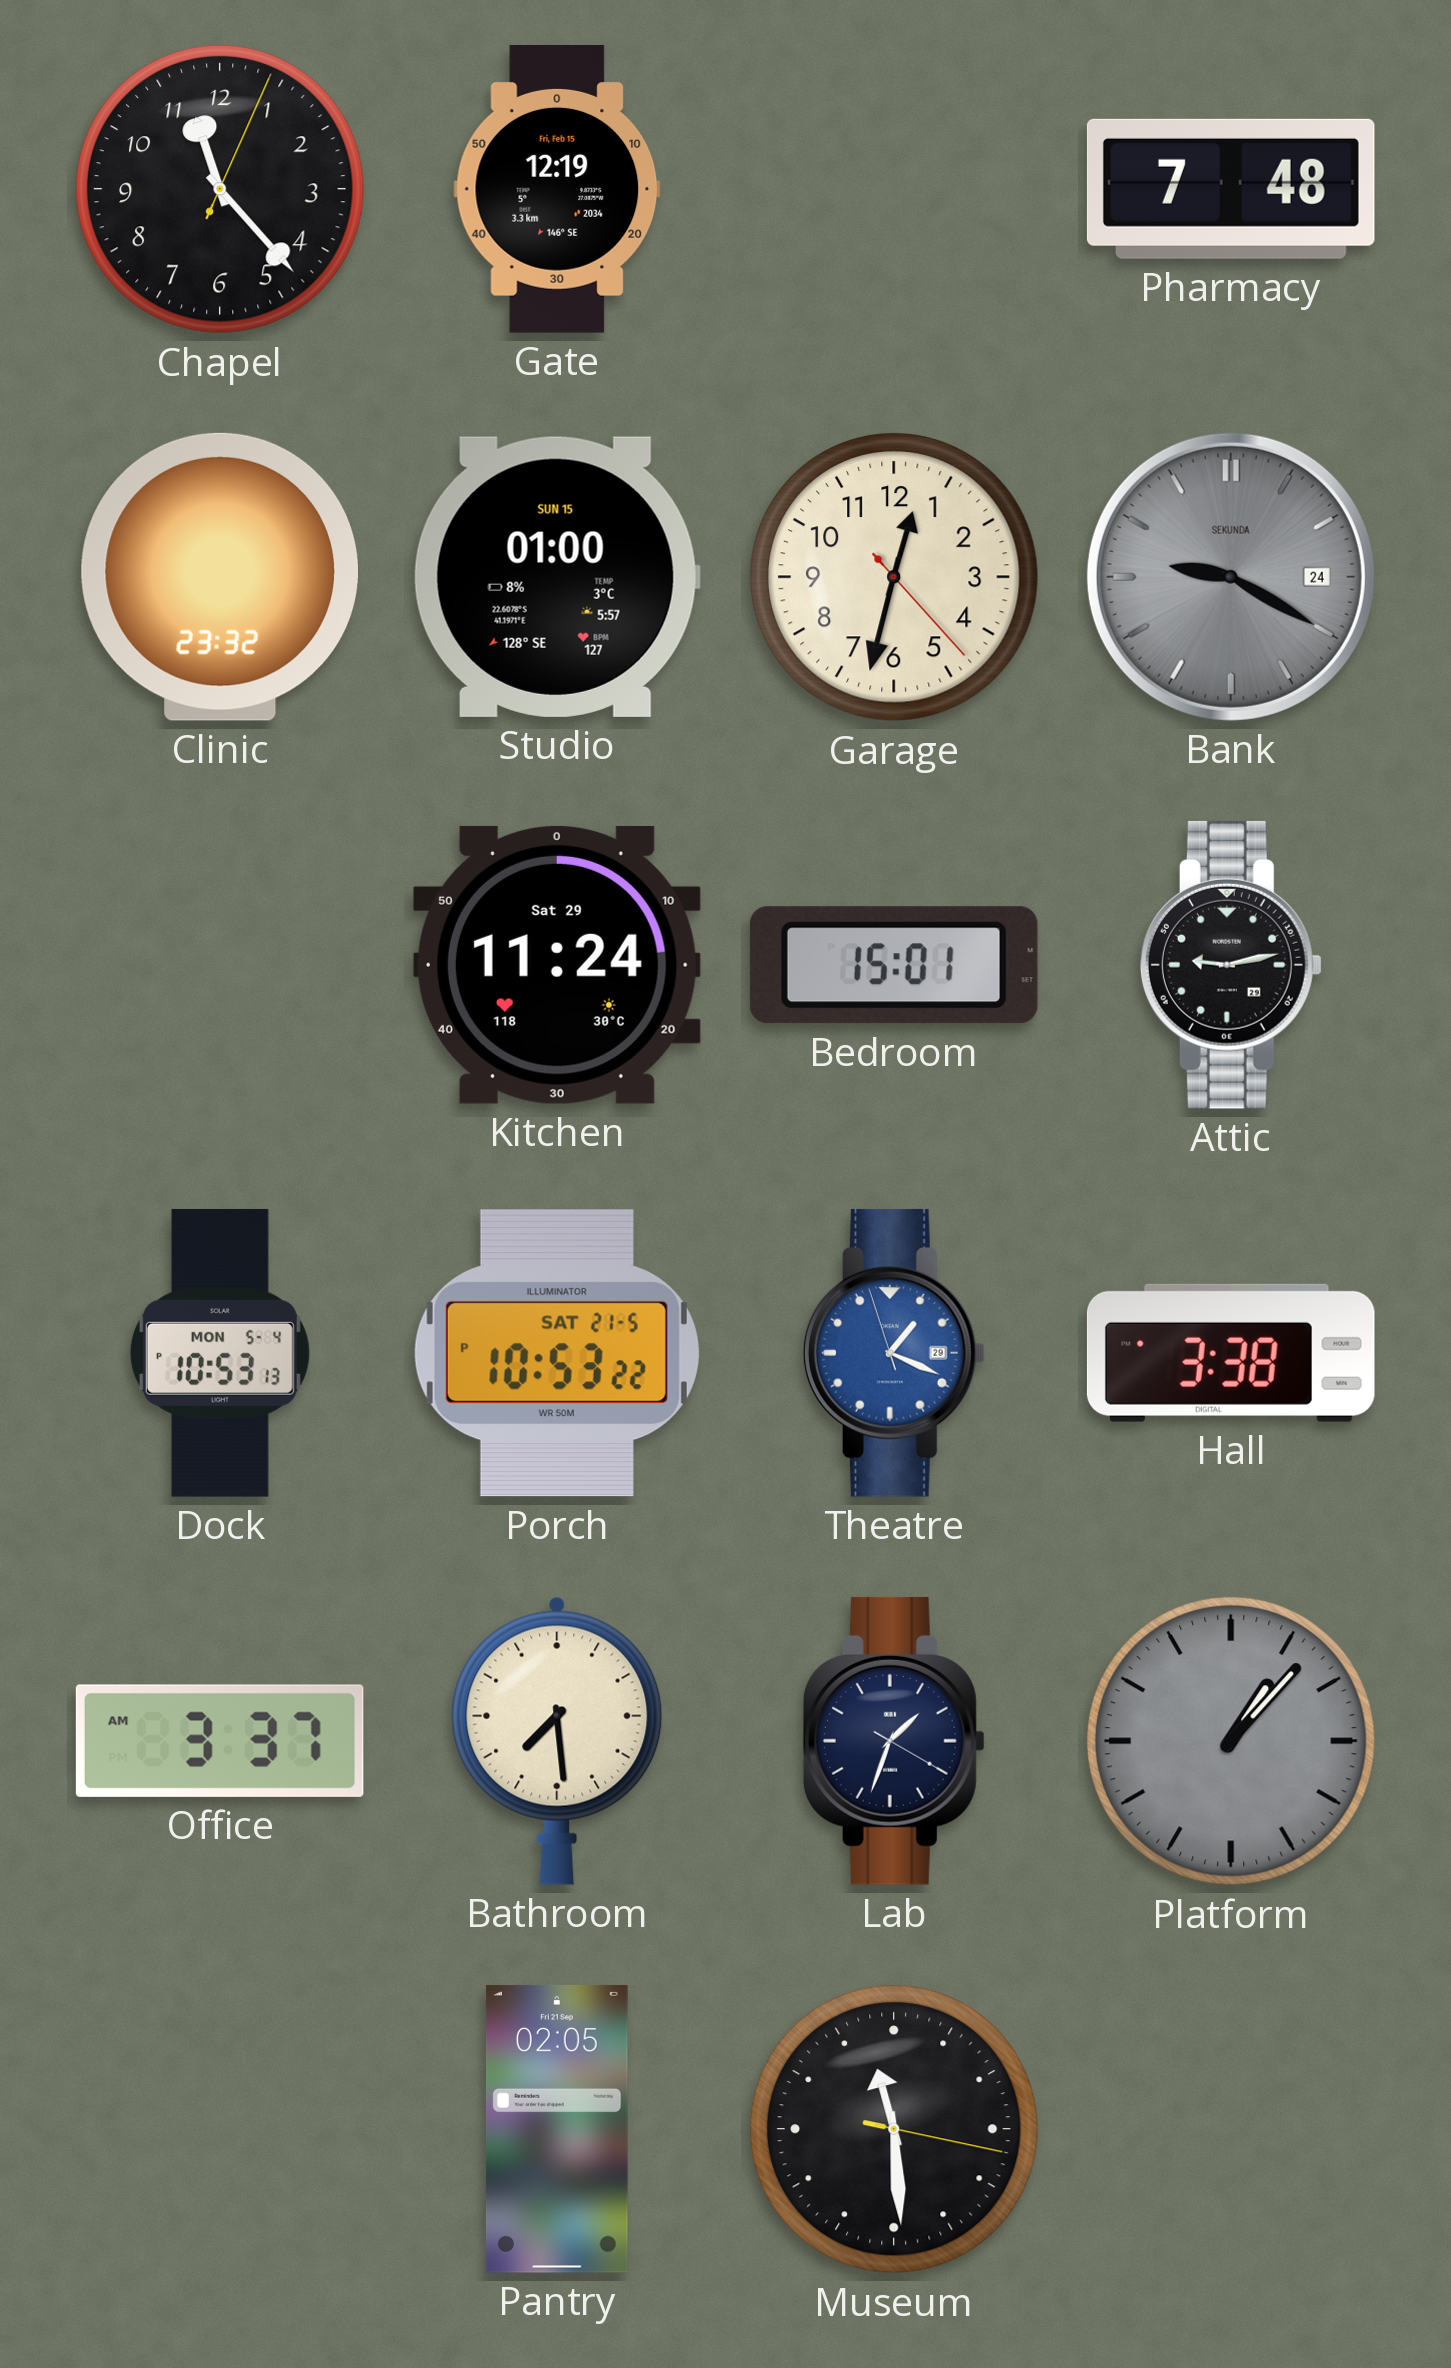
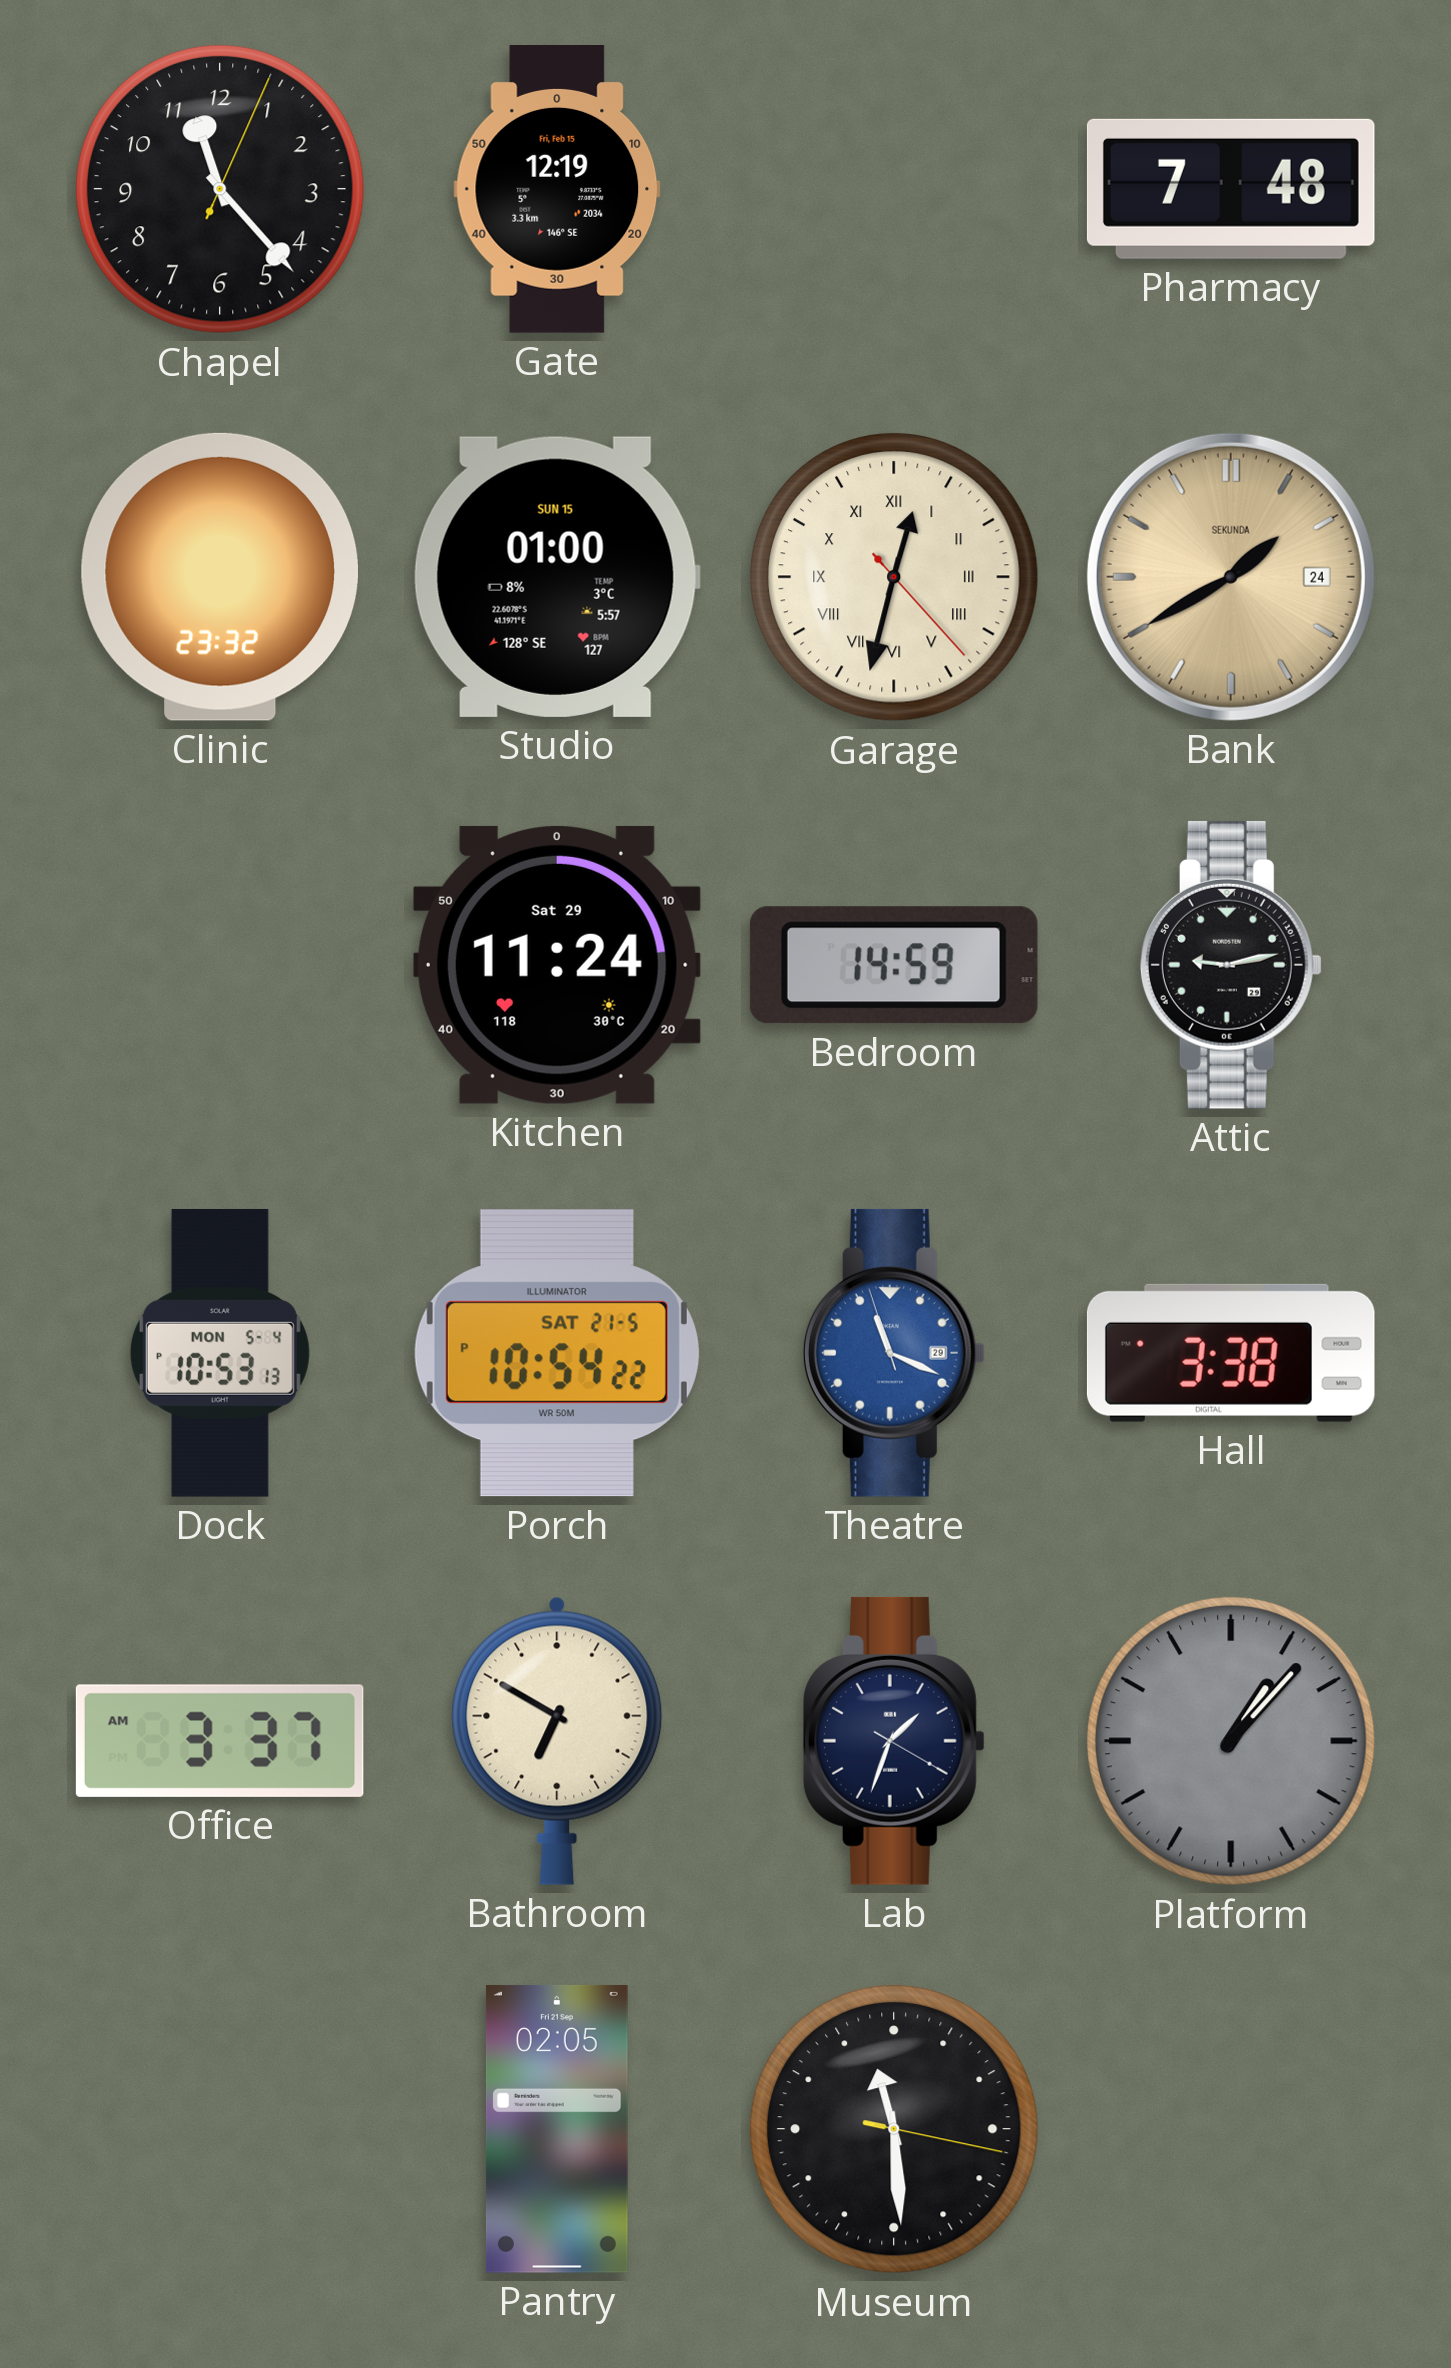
Garage numerals: Arabic -> Roman (894, 577)
Bank: 9:20 -> 1:40 (1231, 577)
Bank dial: grey -> champagne (1231, 577)
Bedroom: 15:01 -> 14:59 (894, 965)
Porch: 10:53 -> 10:54 (557, 1353)
Theatre: 1:18 -> 11:18 (894, 1353)
Bathroom: 7:29 -> 6:50 (557, 1741)
